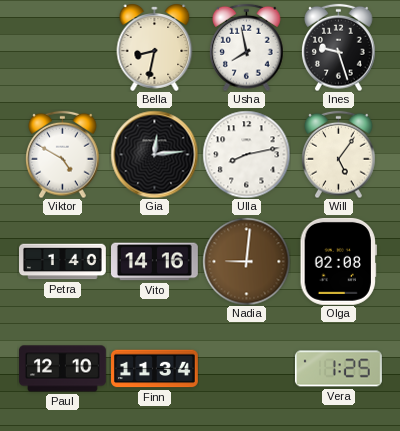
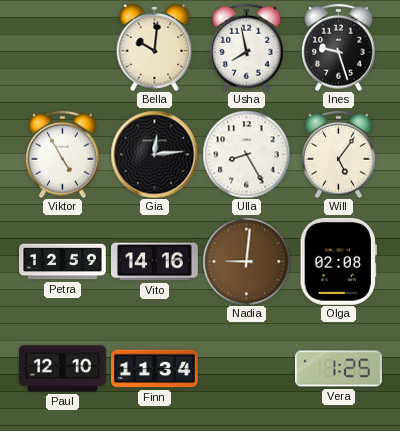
Bella: 8:32 -> 10:01 (155, 47)
Viktor: 4:50 -> 4:55 (63, 154)
Ulla: 8:13 -> 8:25 (246, 154)
Petra: 1:40 -> 12:59 (63, 262)
